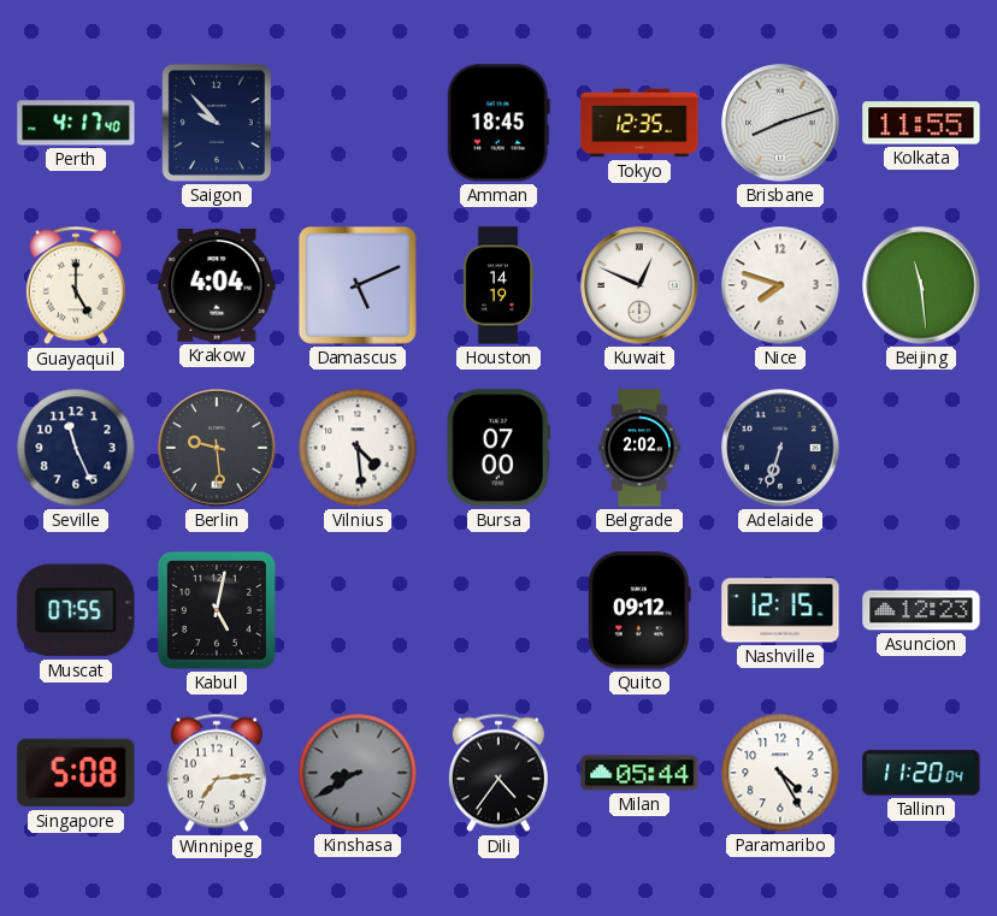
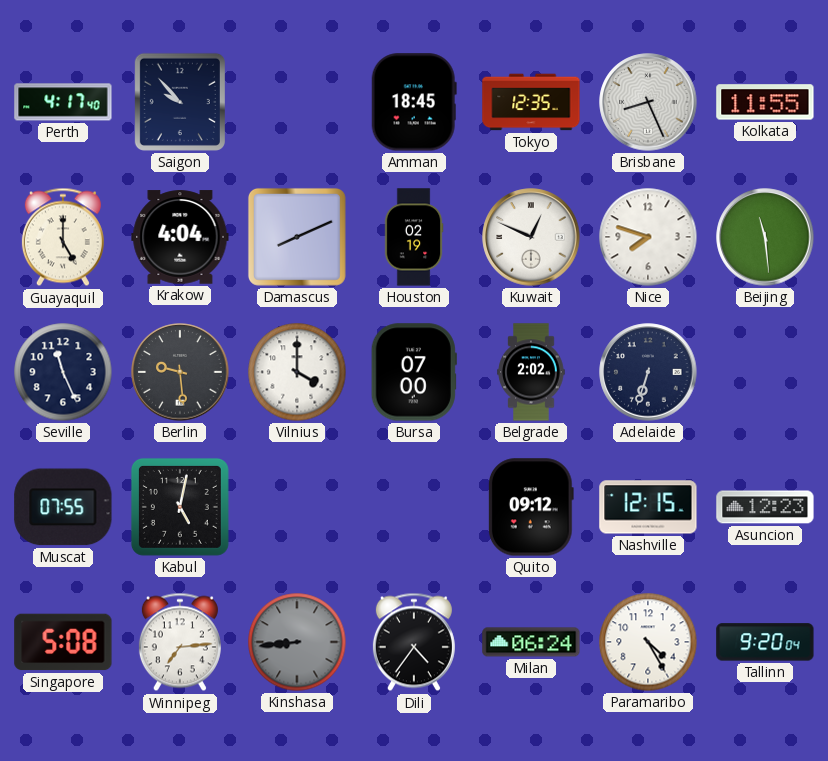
Brisbane: 8:12 -> 8:26 (648, 102)
Damascus: 5:11 -> 8:11 (297, 237)
Houston: 14:19 -> 02:19 (414, 237)
Vilnius: 4:29 -> 4:00 (297, 372)
Kinshasa: 8:40 -> 8:44 (297, 642)
Milan: 05:44 -> 06:24 (531, 642)
Tallinn: 11:20 -> 9:20 (765, 642)
